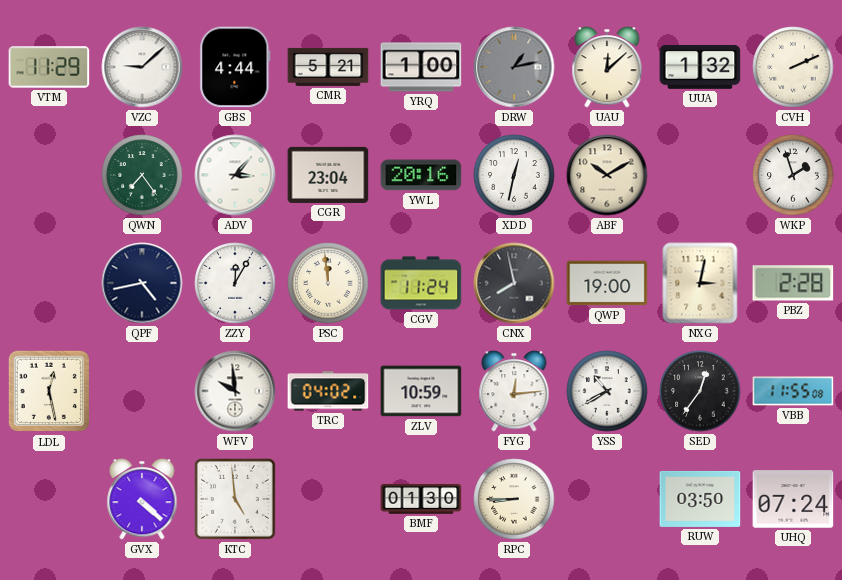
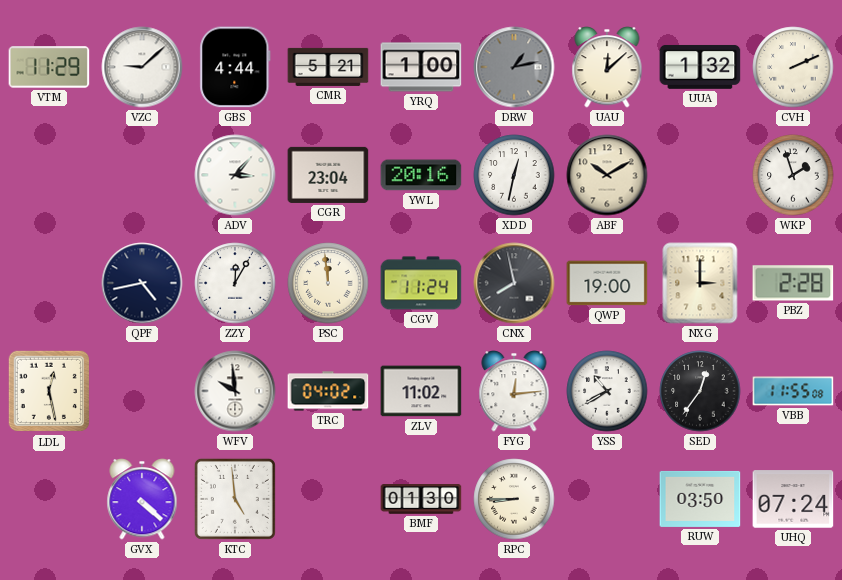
QWN: 7:24 -> none (142, 175)
NXG: 3:02 -> 3:00 (700, 283)
ZLV: 10:59 -> 11:02 (421, 391)
